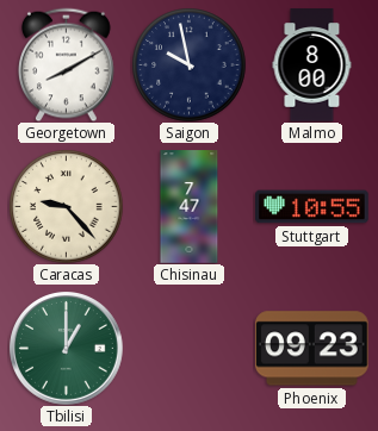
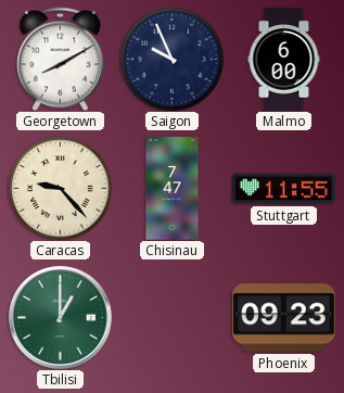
Saigon: 9:58 -> 9:56 (171, 59)
Malmo: 8:00 -> 6:00 (284, 60)
Stuttgart: 10:55 -> 11:55 (284, 189)
